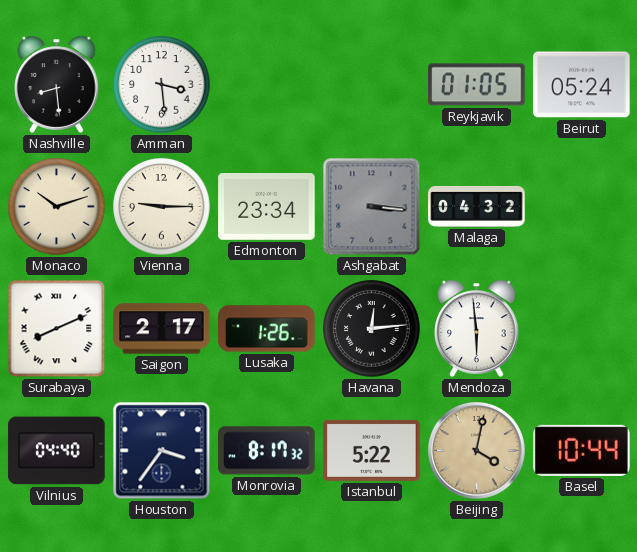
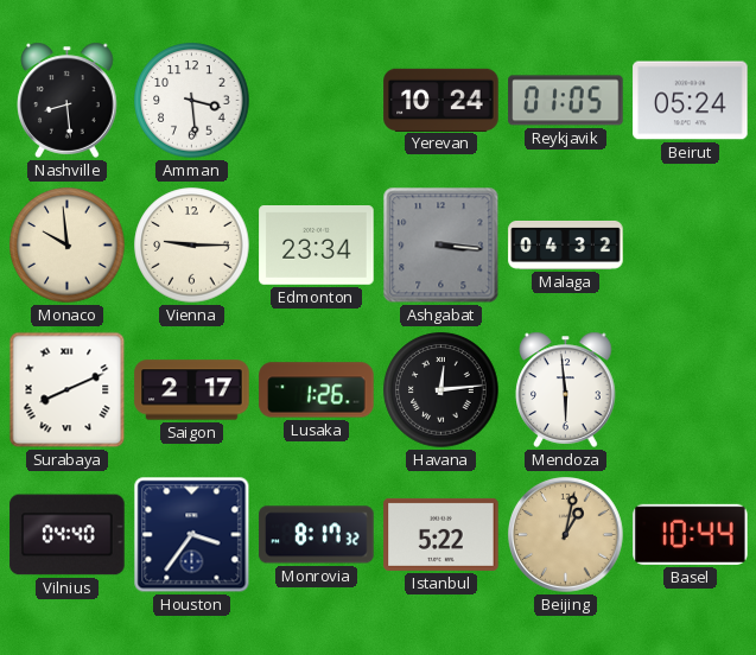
Yerevan: none -> 10:24 (441, 100)
Monaco: 10:12 -> 9:59 (68, 246)
Beijing: 4:02 -> 1:02 (566, 535)
